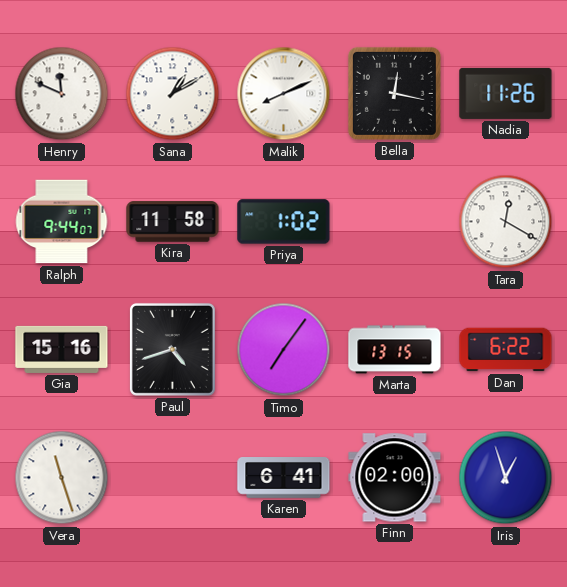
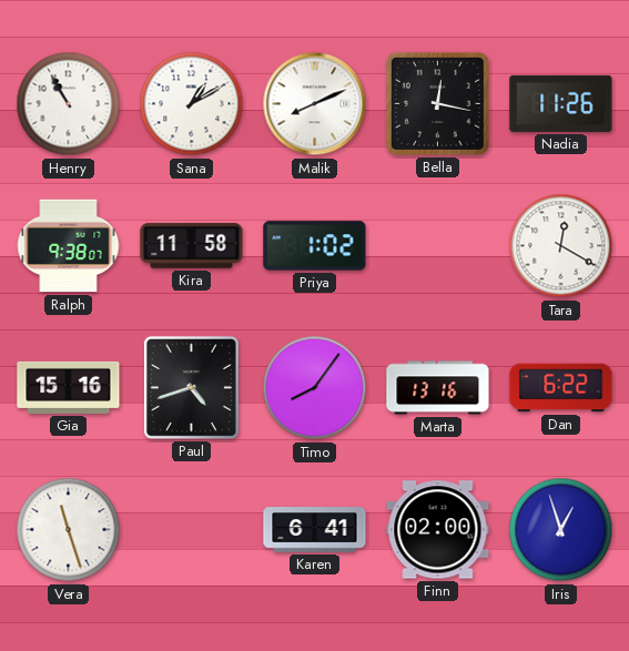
Henry: 11:49 -> 10:55 (69, 104)
Ralph: 9:44 -> 9:38 (69, 246)
Timo: 7:06 -> 8:06 (315, 388)
Marta: 13:15 -> 13:16 (438, 388)
